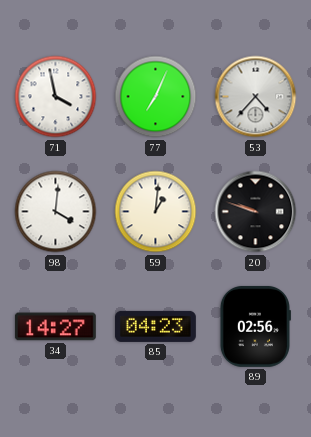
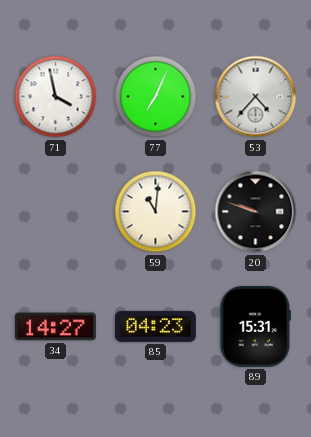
98: 4:01 -> none (56, 212)
59: 1:01 -> 11:01 (156, 212)
89: 02:56 -> 15:31 (255, 326)
